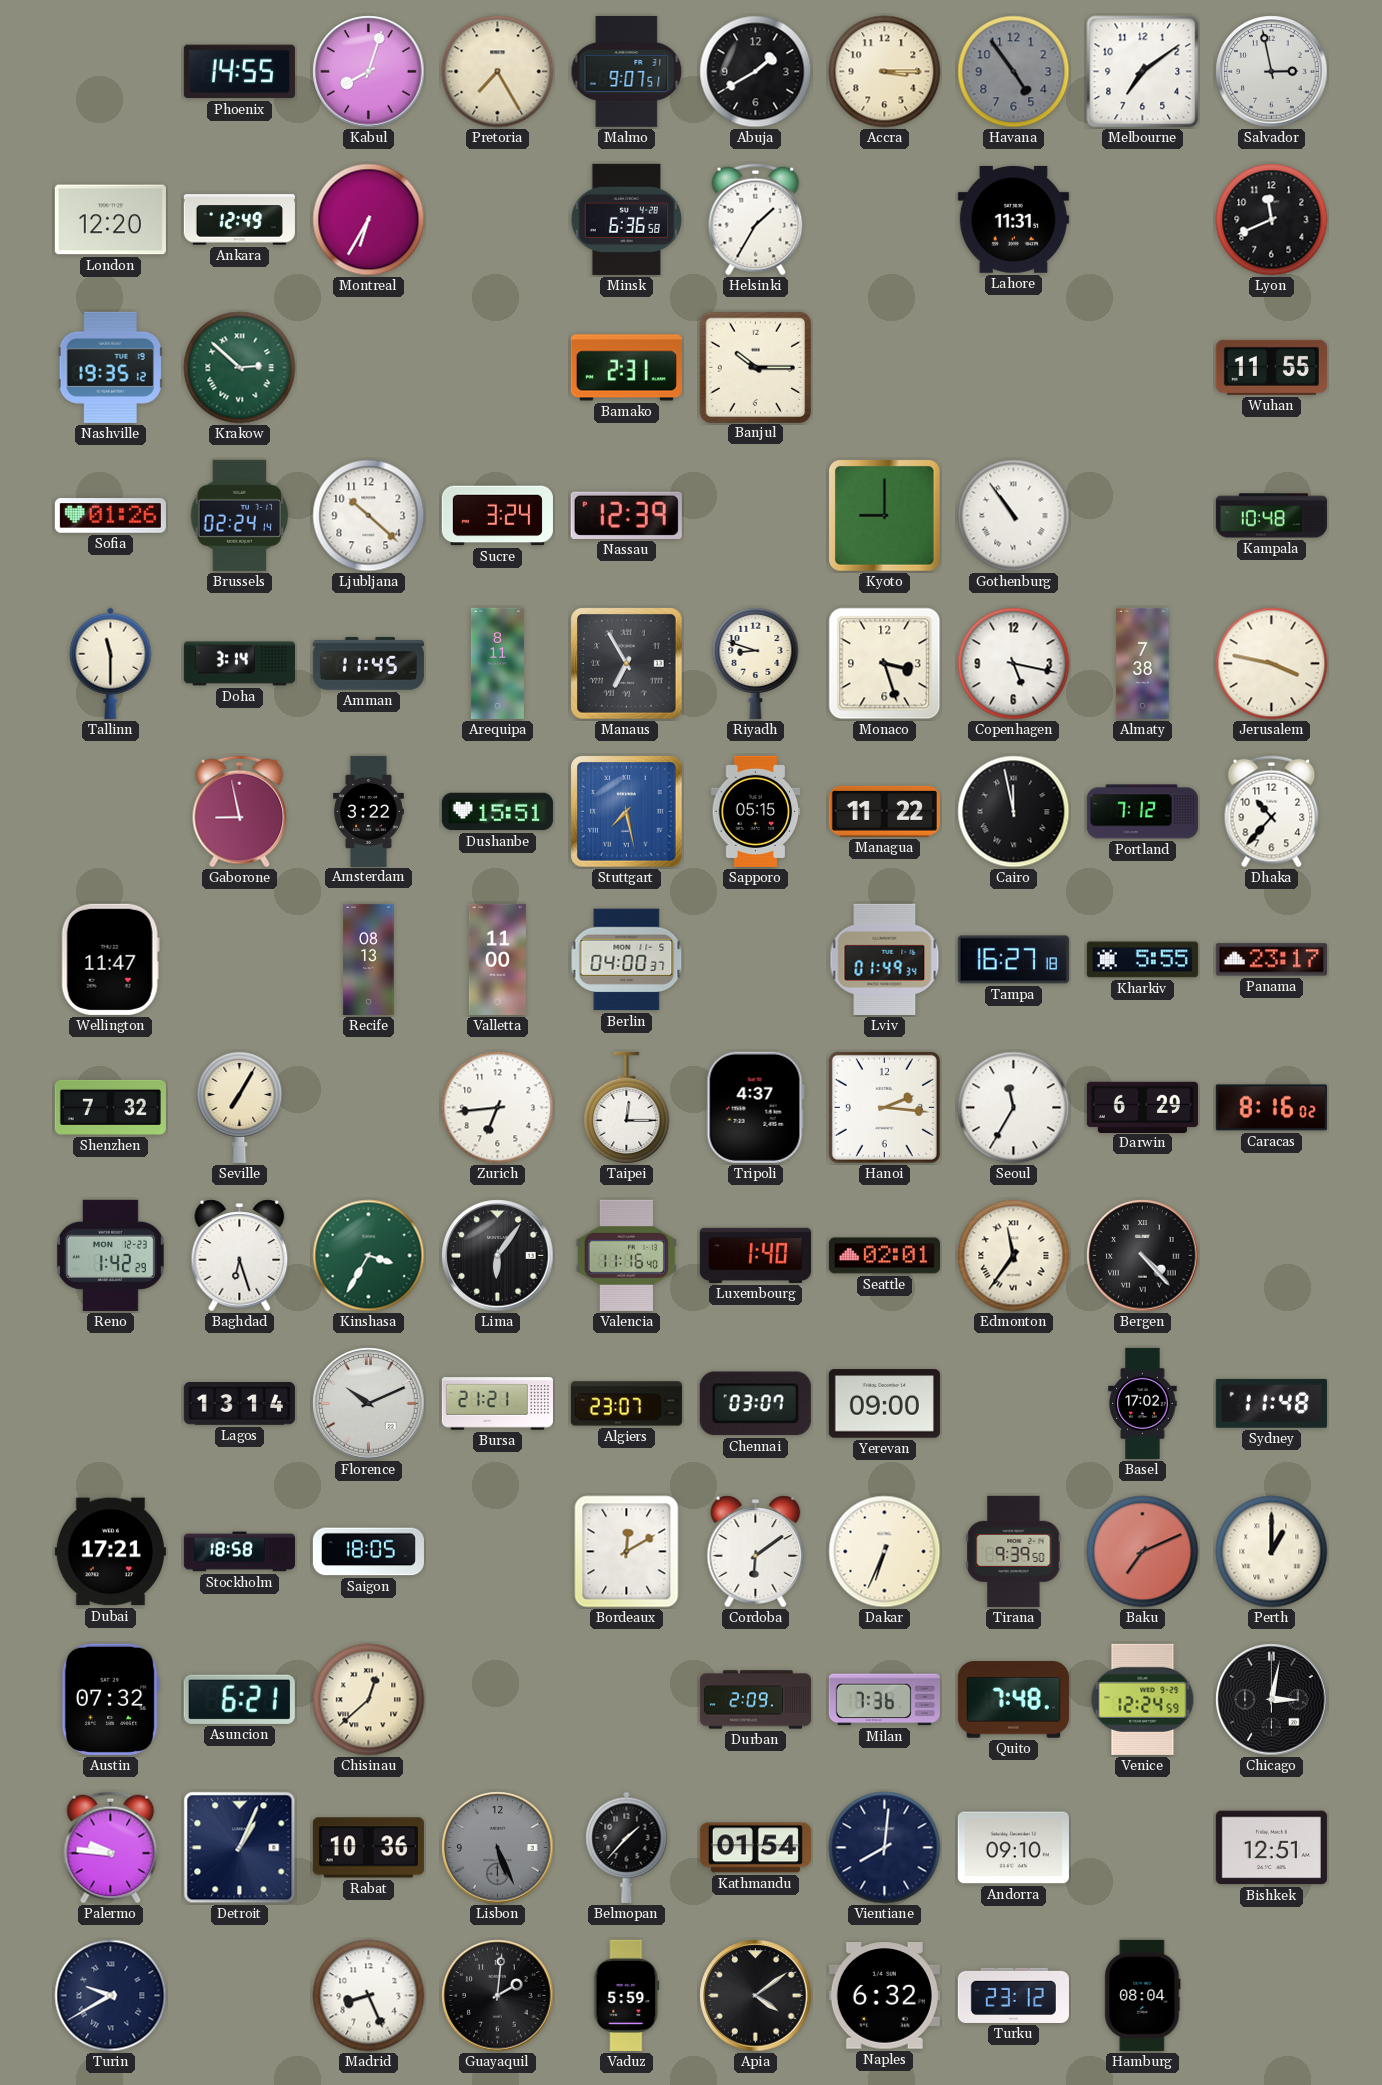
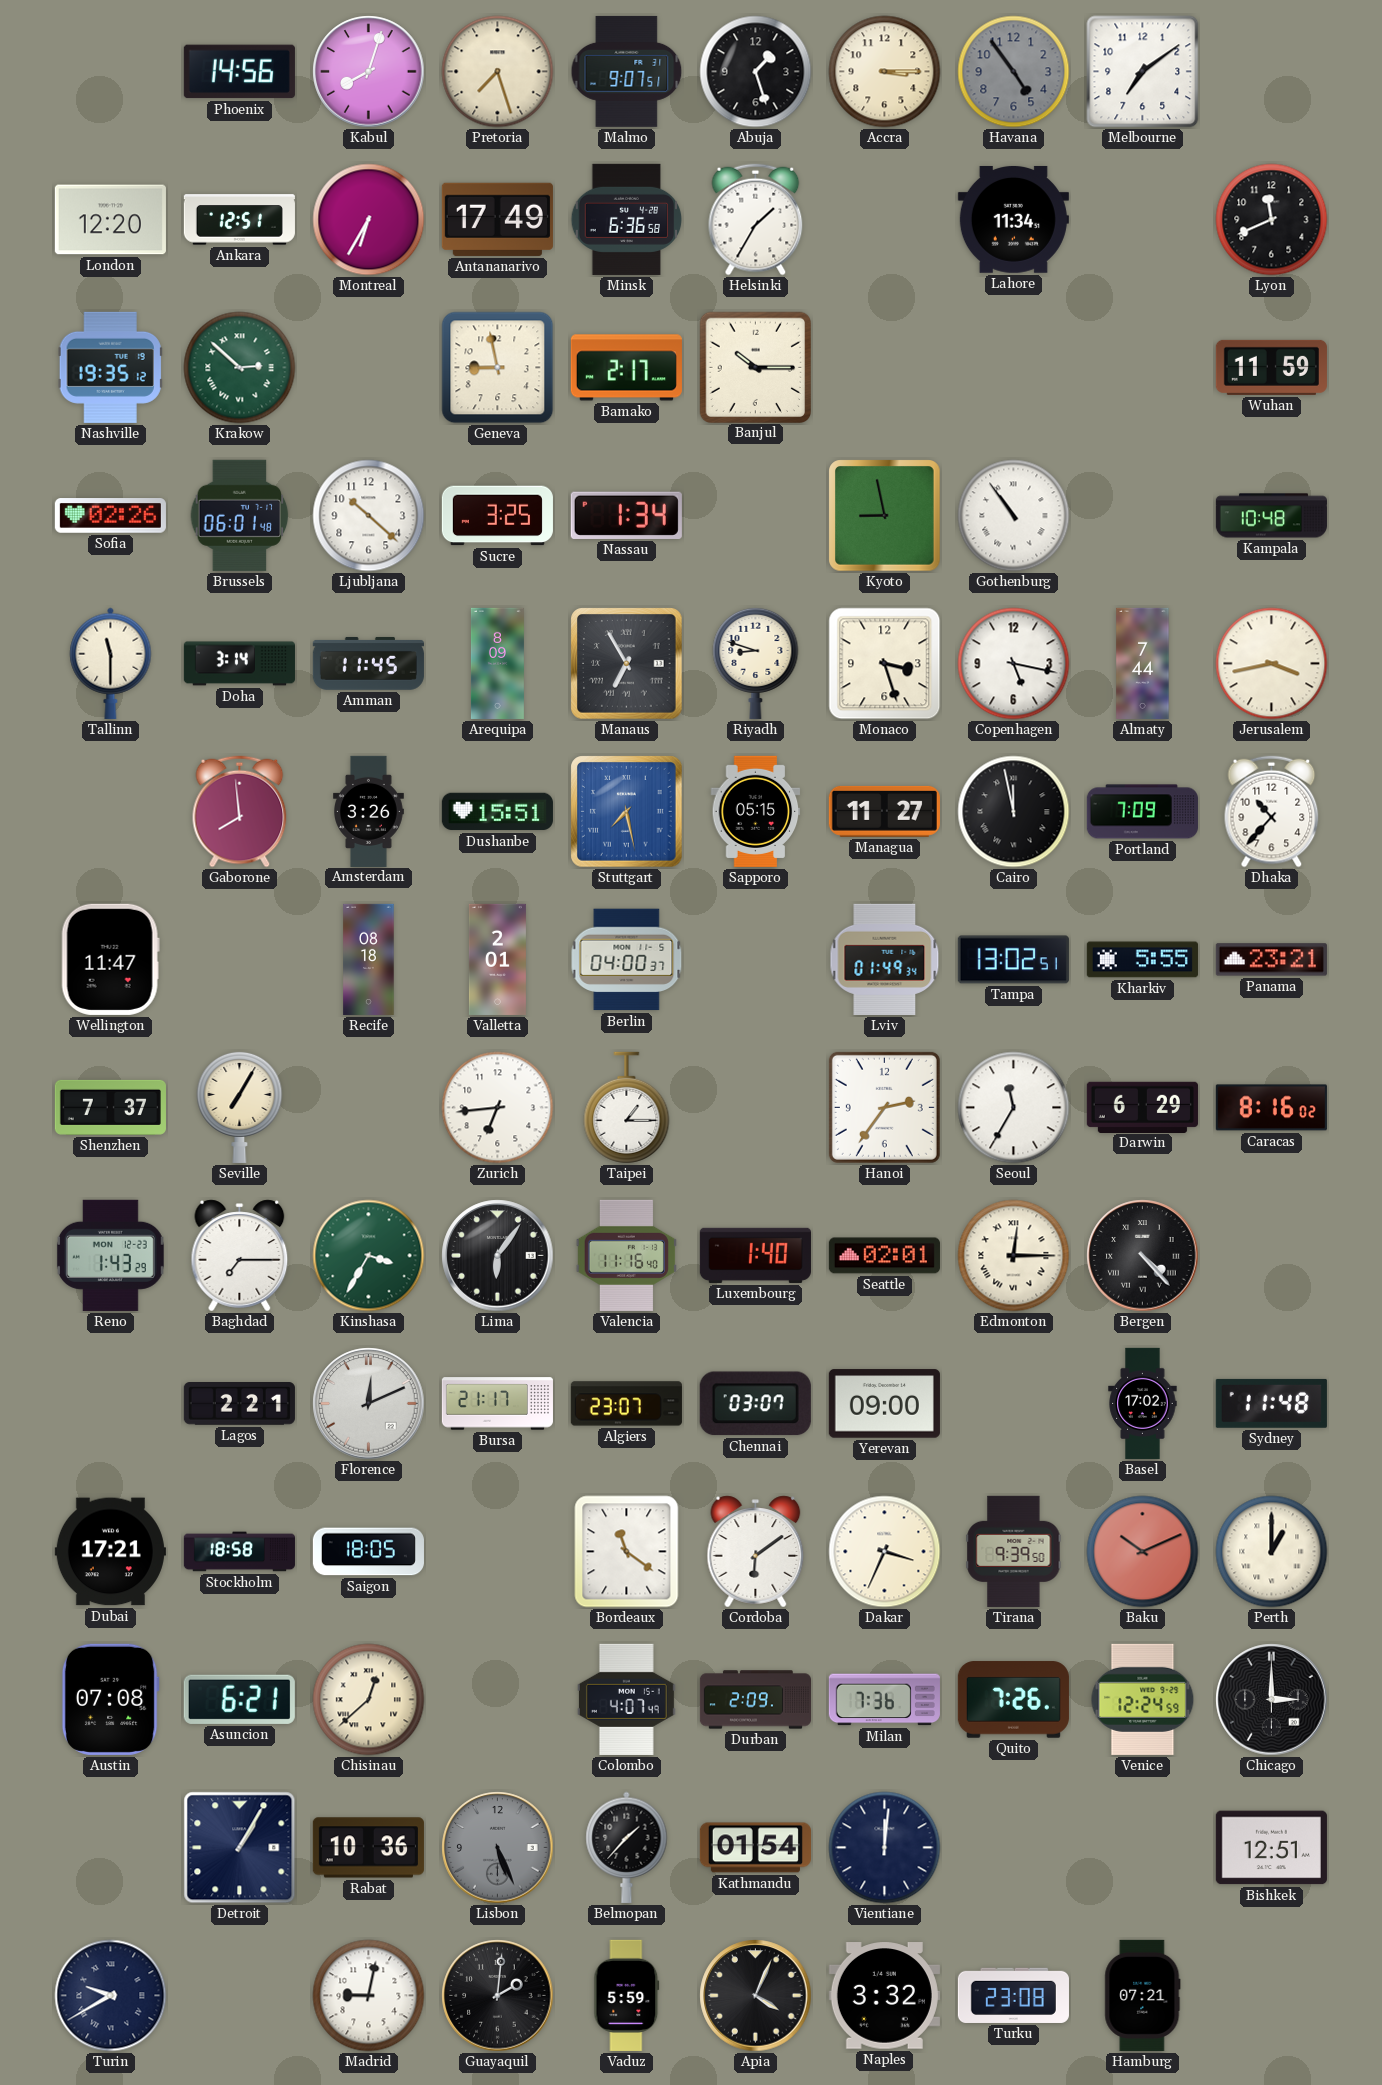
Phoenix: 14:55 -> 14:56 (239, 72)
Pretoria: 7:25 -> 7:27 (498, 72)
Abuja: 1:40 -> 1:27 (756, 72)
Salvador: 2:58 -> none (1272, 72)
Ankara: 12:49 -> 12:51 (239, 220)
Antananarivo: none -> 17:49 (497, 219)
Lahore: 11:31 -> 11:34 (1013, 219)
Geneva: none -> 8:58 (498, 368)
Bamako: 2:31 -> 2:17 (626, 368)
Wuhan: 11:55 -> 11:59 (1271, 367)
Sofia: 01:26 -> 02:26 (110, 516)
Brussels: 02:24 -> 06:01 (240, 515)
Sucre: 3:24 -> 3:25 (497, 516)
Nassau: 12:39 -> 1:34 (626, 515)
Kyoto: 9:00 -> 8:58 (885, 516)
Arequipa: 8:11 -> 8:09 (497, 663)
Almaty: 7:38 -> 7:44 (1143, 663)
Jerusalem: 3:47 -> 3:43 (1272, 664)
Gaborone: 8:58 -> 7:59 (240, 812)
Amsterdam: 3:22 -> 3:26 (369, 811)
Managua: 11:22 -> 11:27 (884, 811)
Portland: 7:12 -> 7:09 (1142, 812)
Recife: 08:13 -> 08:18 (369, 959)
Valletta: 11:00 -> 2:01 (497, 959)
Tampa: 16:27 -> 13:02 (1013, 960)
Panama: 23:17 -> 23:21 (1271, 960)
Shenzhen: 7:32 -> 7:37 (110, 1107)
Taipei: 12:15 -> 1:15 (627, 1108)
Tripoli: 4:37 -> none (755, 1107)
Hanoi: 2:16 -> 2:36 (884, 1107)
Reno: 1:42 -> 1:43 (110, 1255)
Baghdad: 6:27 -> 7:15 (240, 1256)
Edmonton: 11:36 -> 12:15 (1014, 1256)
Lagos: 13:14 -> 2:21 (239, 1404)
Florence: 10:11 -> 12:11 (369, 1404)
Bursa: 21:21 -> 21:17 (497, 1404)
Bordeaux: 12:10 -> 11:21 (627, 1552)
Dakar: 6:34 -> 3:34 (885, 1552)
Baku: 7:11 -> 10:11 (1143, 1552)
Austin: 07:32 -> 07:08 (110, 1699)
Colombo: none -> 4:07 (626, 1699)
Quito: 7:48 -> 7:26 (1013, 1700)
Chicago: 3:02 -> 3:00 (1272, 1700)
Palermo: 9:46 -> none (111, 1848)
Detroit: 1:04 -> 1:05 (240, 1848)
Vientiane: 8:01 -> 12:01 (885, 1848)
Andorra: 09:10 -> none (1013, 1848)
Madrid: 8:26 -> 9:02 (369, 1996)
Apia: 4:09 -> 4:04 (756, 1996)
Naples: 6:32 -> 3:32 (884, 1996)
Turku: 23:12 -> 23:08 (1013, 1995)
Hamburg: 08:04 -> 07:21 (1143, 1995)
